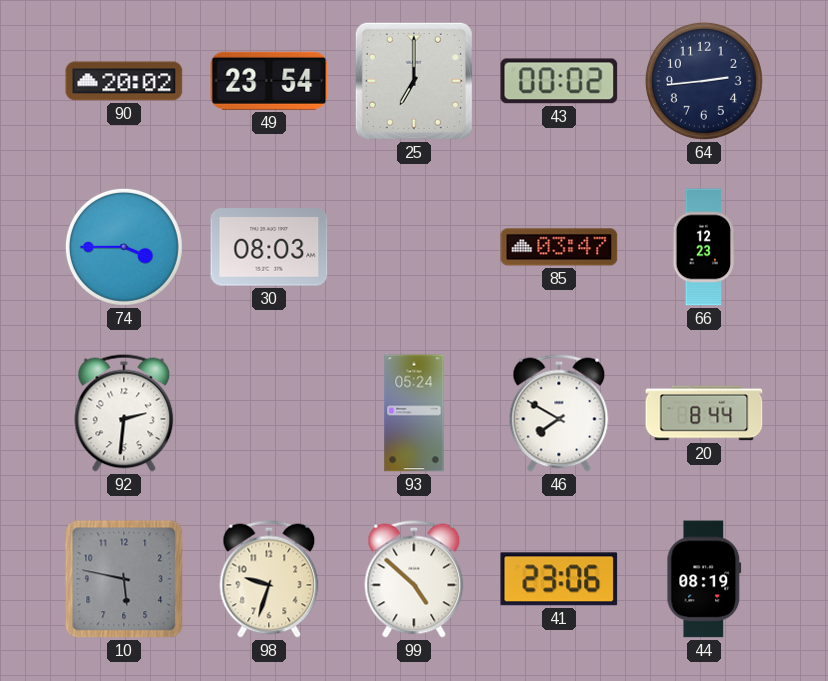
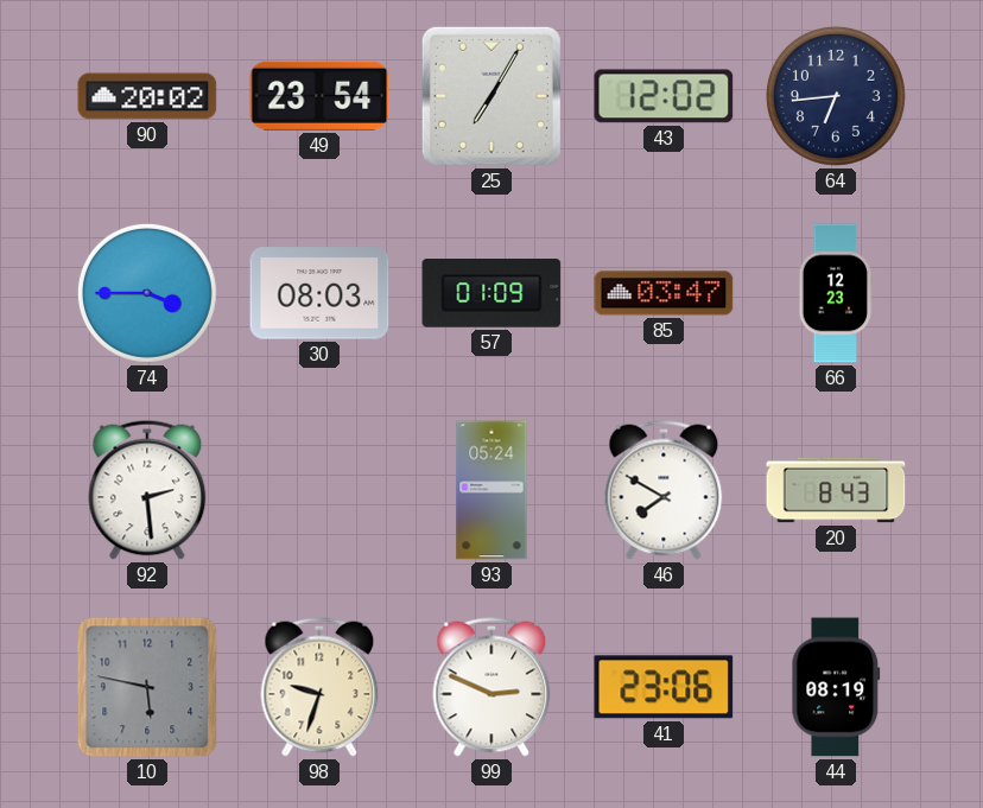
25: 7:00 -> 7:05 (491, 96)
43: 00:02 -> 12:02 (664, 96)
64: 2:44 -> 6:44 (836, 96)
57: none -> 01:09 (491, 294)
92: 2:31 -> 2:29 (147, 490)
20: 8:44 -> 8:43 (836, 490)
99: 4:52 -> 2:49 (491, 687)
